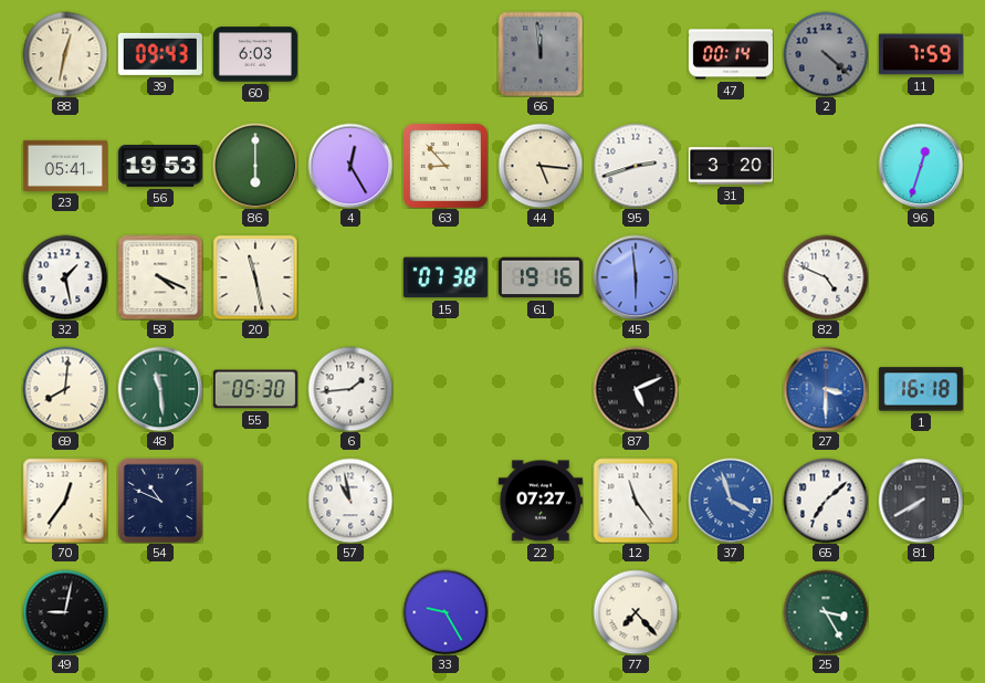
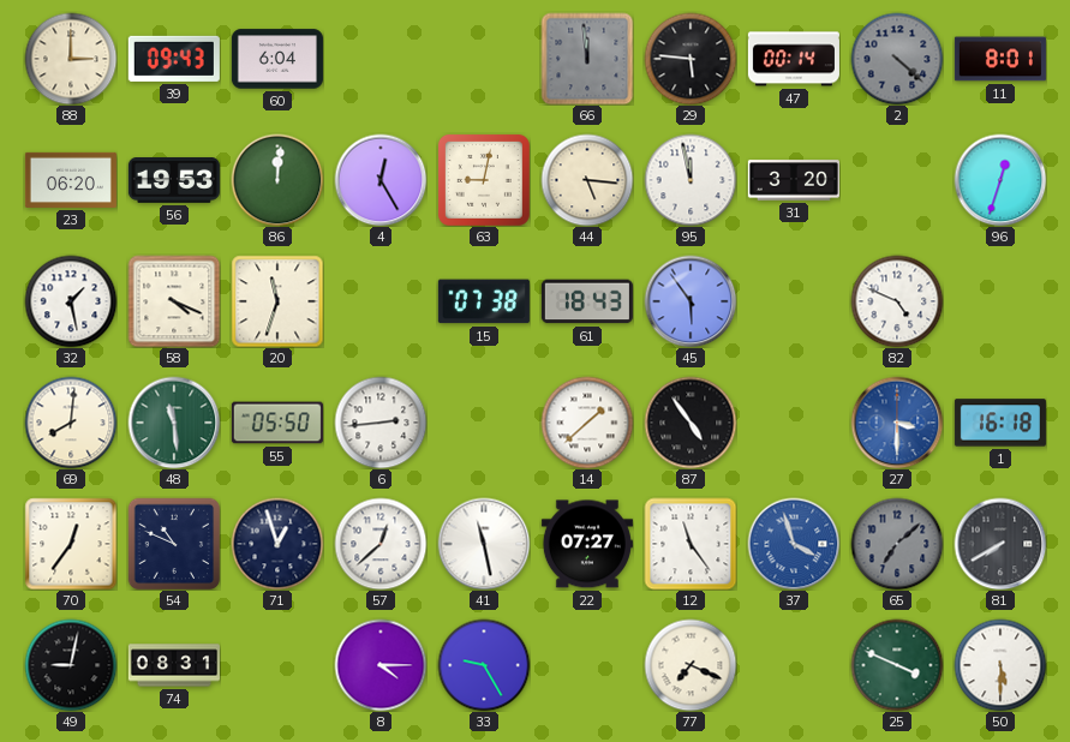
88: 12:32 -> 3:00 (71, 59)
60: 6:03 -> 6:04 (277, 59)
29: none -> 5:46 (691, 59)
11: 7:59 -> 8:01 (1000, 59)
23: 05:41 -> 06:20 (71, 180)
86: 6:00 -> 12:01 (277, 180)
63: 8:53 -> 9:02 (484, 180)
95: 2:42 -> 11:58 (691, 180)
20: 11:28 -> 11:33 (277, 301)
61: 19:16 -> 18:43 (587, 301)
45: 5:59 -> 5:54 (691, 301)
55: 05:30 -> 05:50 (277, 423)
6: 1:44 -> 2:44 (381, 423)
14: none -> 1:38 (587, 423)
87: 5:11 -> 4:54 (691, 423)
71: none -> 12:57 (277, 544)
57: 10:58 -> 12:38 (381, 544)
41: none -> 11:28 (484, 544)
65 dial: white -> grey (897, 544)
74: none -> 08:31 (174, 665)
8: none -> 4:15 (381, 665)
77: 7:23 -> 7:19 (691, 665)
25: 3:25 -> 3:49 (897, 665)
50: none -> 5:30 (1000, 665)
